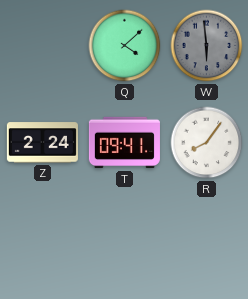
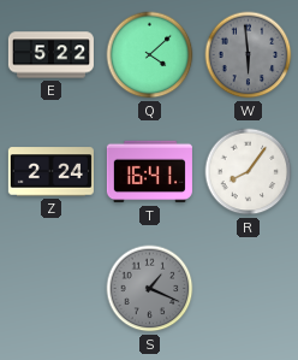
E: none -> 5:22 (50, 55)
T: 09:41 -> 16:41 (149, 172)
S: none -> 1:19 (150, 289)
